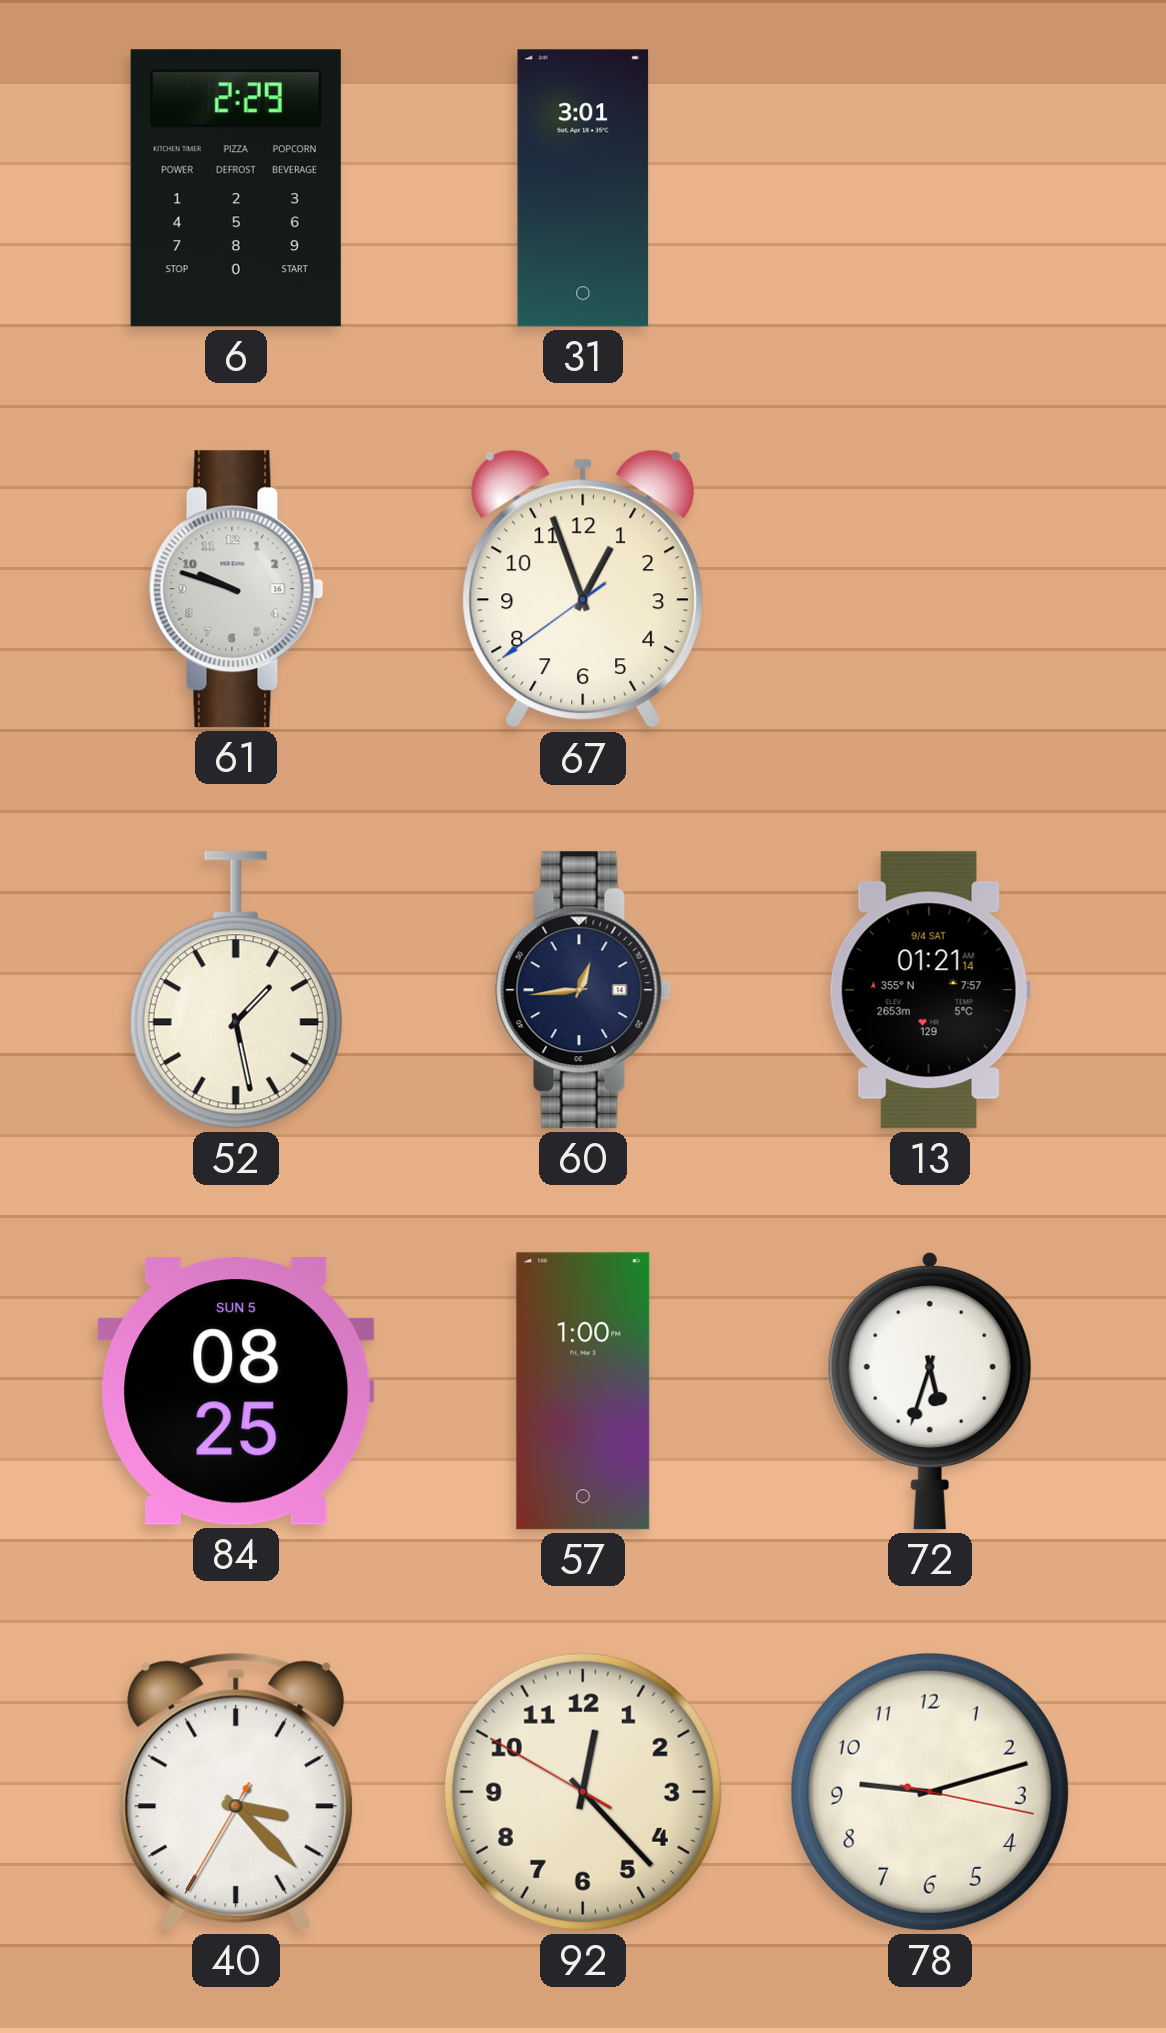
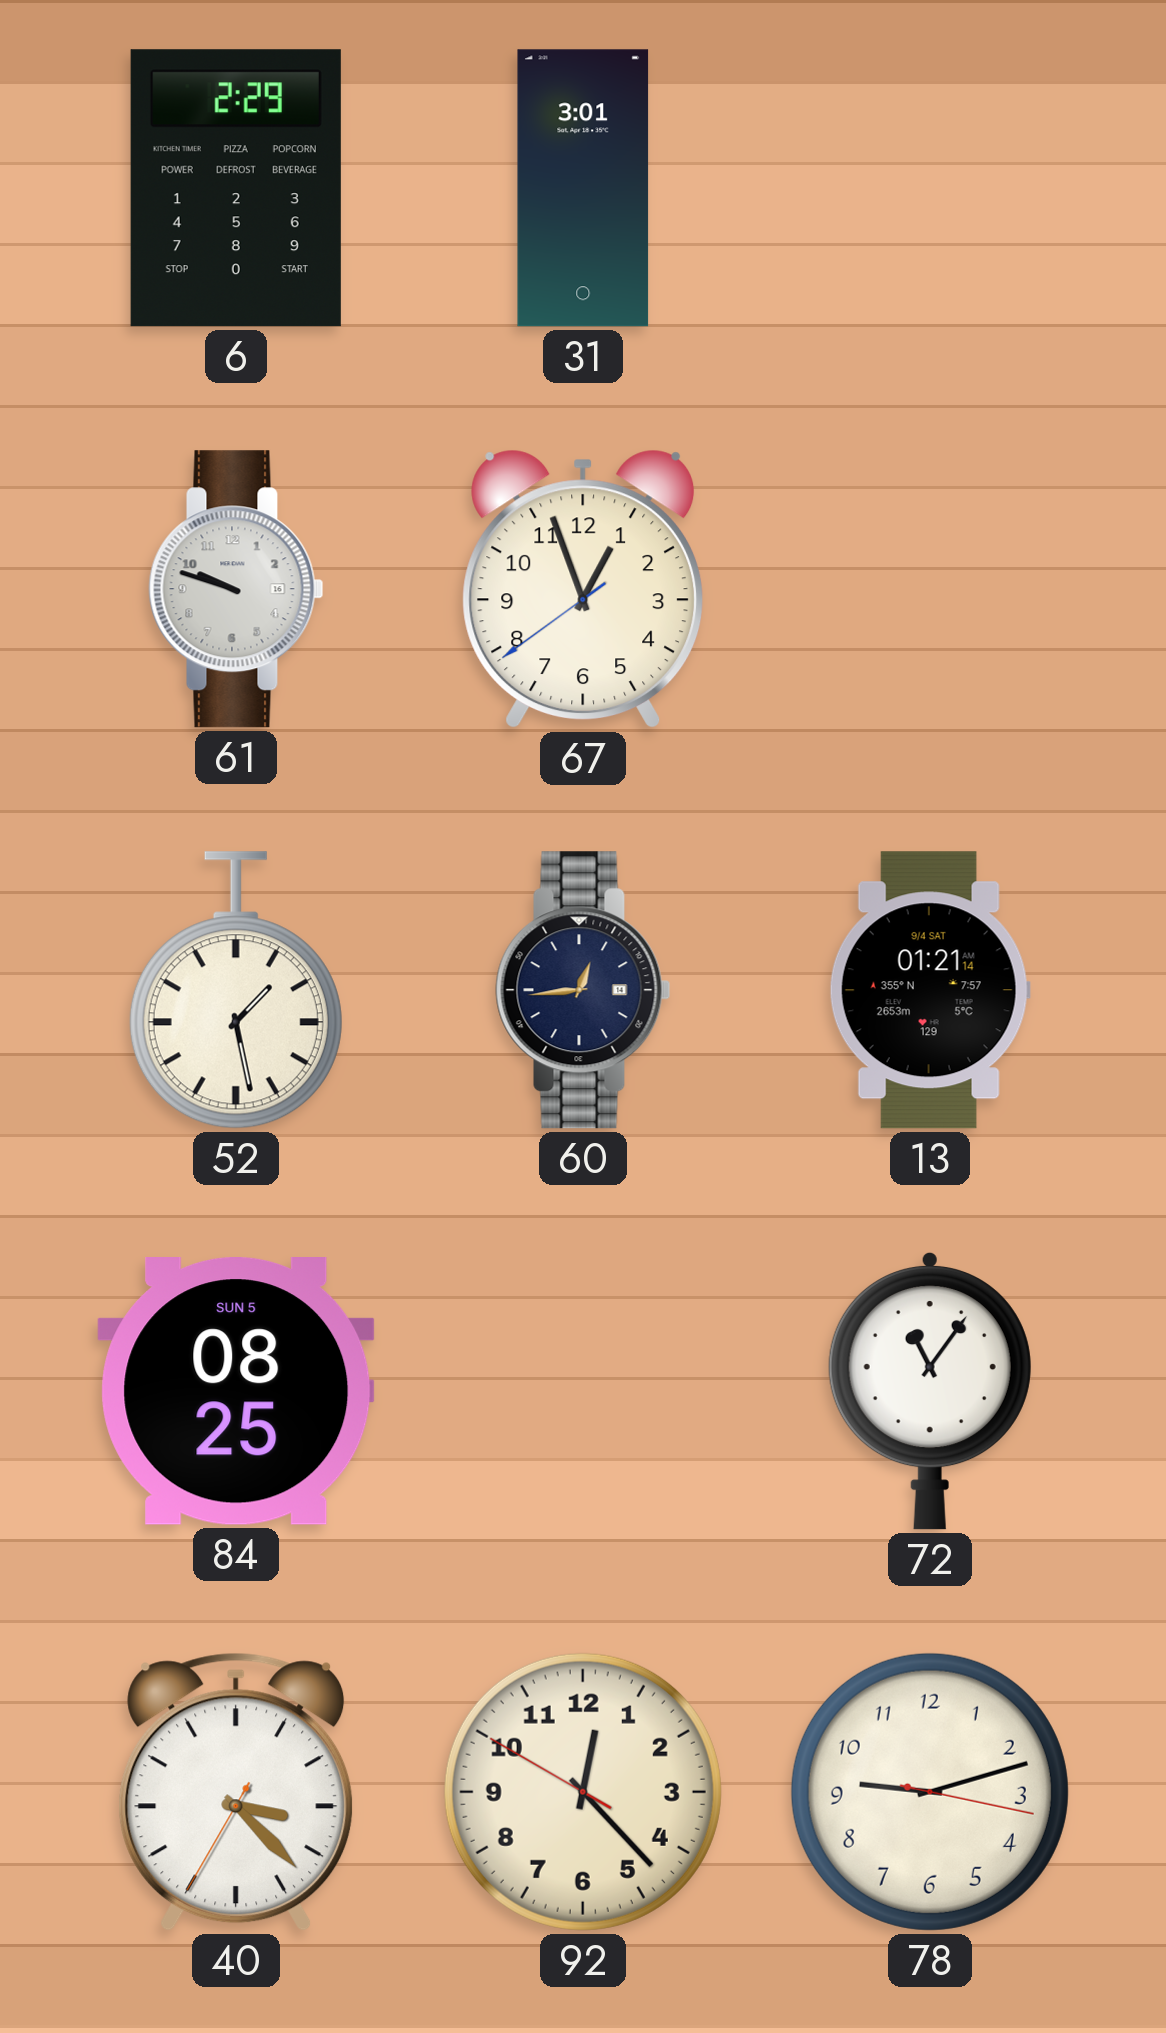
57: 1:00 -> none (583, 1391)
72: 5:33 -> 11:06 (930, 1391)
